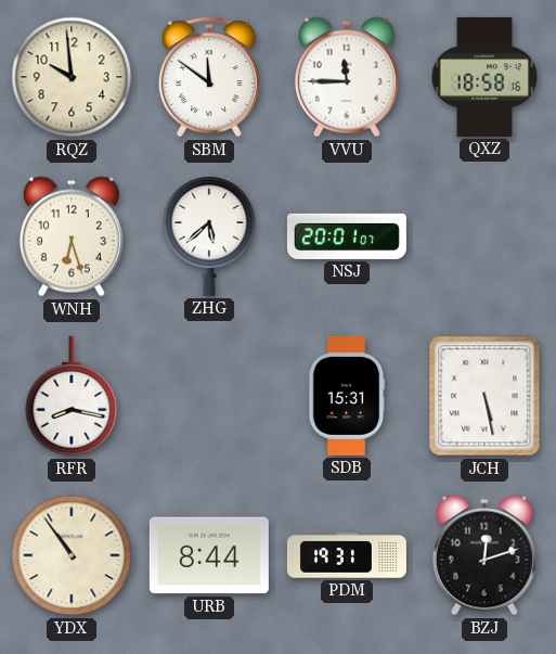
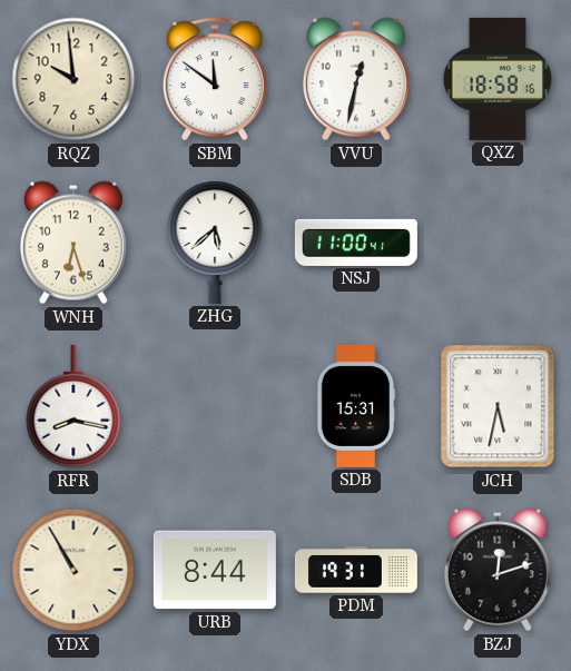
VVU: 11:45 -> 12:32 (356, 79)
NSJ: 20:01 -> 11:00 (356, 243)
JCH: 5:28 -> 5:32 (498, 406)
YDX: 10:54 -> 10:55 (73, 570)
